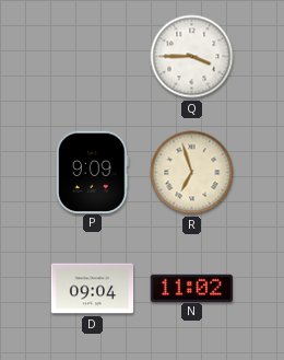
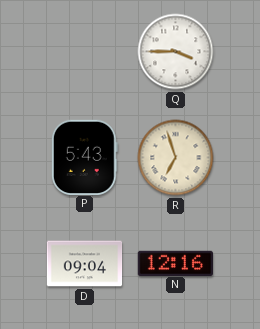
P: 9:09 -> 5:43 (84, 157)
N: 11:02 -> 12:16 (175, 263)
